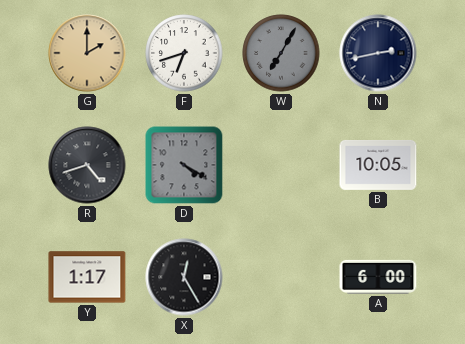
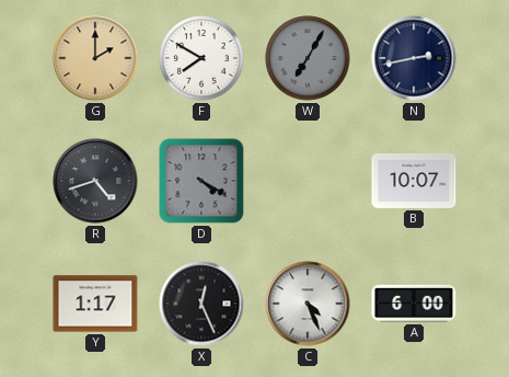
F: 6:42 -> 7:50 (201, 58)
B: 10:05 -> 10:07 (414, 181)
X: 12:25 -> 12:26 (201, 304)
C: none -> 4:26 (308, 304)
